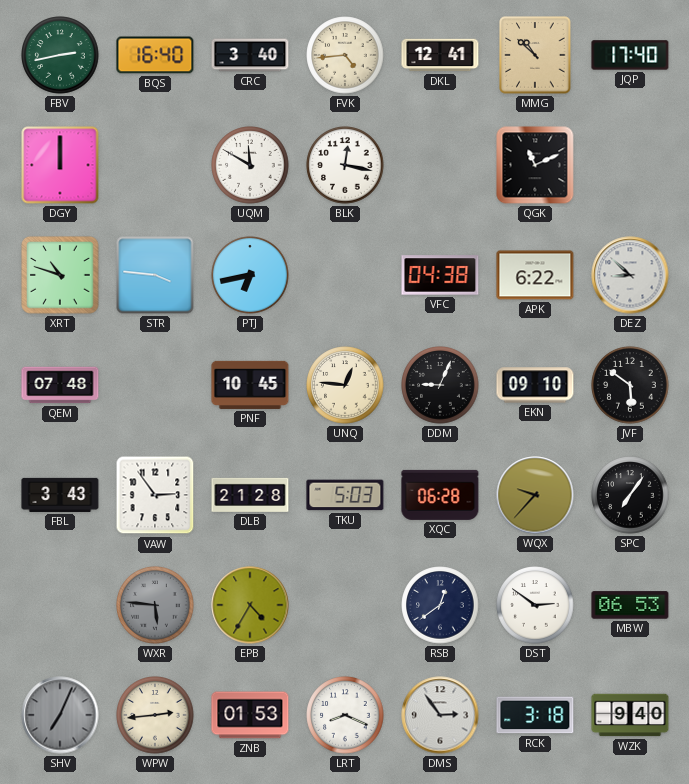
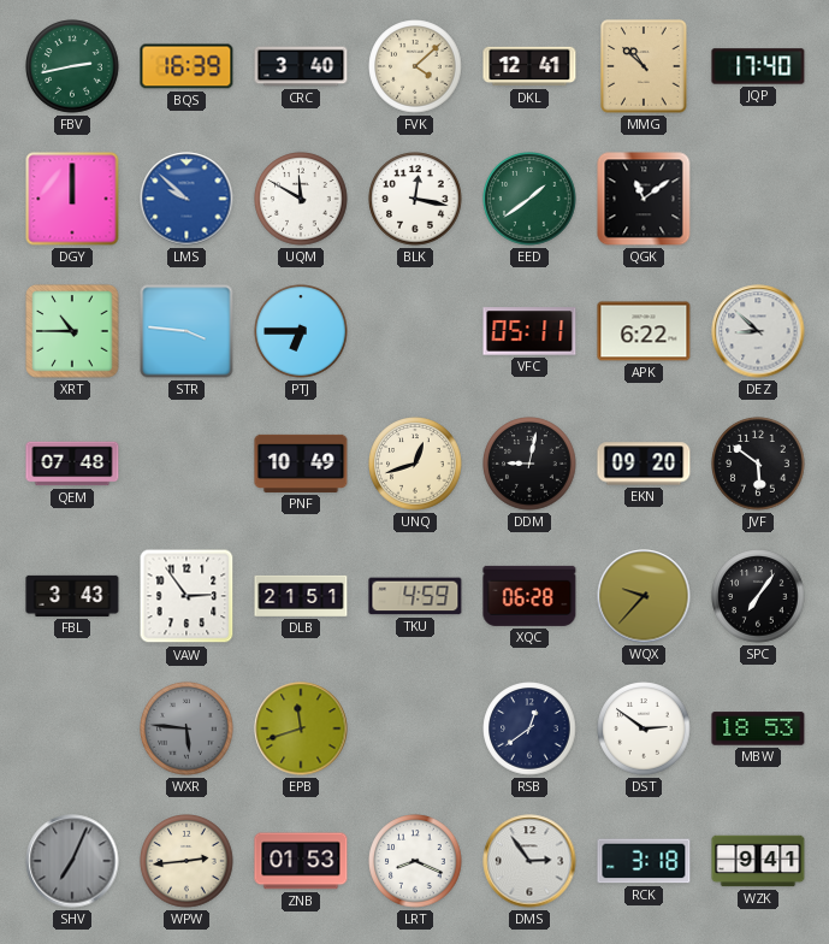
BQS: 16:40 -> 16:39 (186, 66)
FVK: 4:44 -> 4:08 (415, 66)
LMS: none -> 9:52 (186, 199)
EED: none -> 1:39 (529, 199)
QGK: 11:11 -> 11:09 (644, 199)
XRT: 10:48 -> 10:45 (72, 331)
PTJ: 6:43 -> 6:45 (301, 331)
VFC: 04:38 -> 05:11 (529, 331)
PNF: 10:45 -> 10:49 (301, 464)
UNQ: 12:46 -> 12:42 (415, 464)
DDM: 9:04 -> 9:02 (529, 464)
EKN: 09:10 -> 09:20 (644, 464)
DLB: 21:28 -> 21:51 (301, 596)
TKU: 5:03 -> 4:59 (415, 596)
EPB: 4:35 -> 11:42 (301, 728)
MBW: 06:53 -> 18:53 (758, 728)
WZK: 9:40 -> 9:41 (758, 861)
